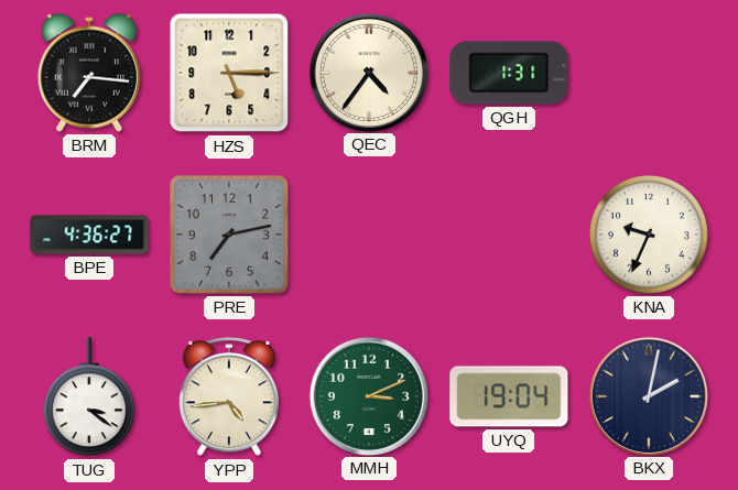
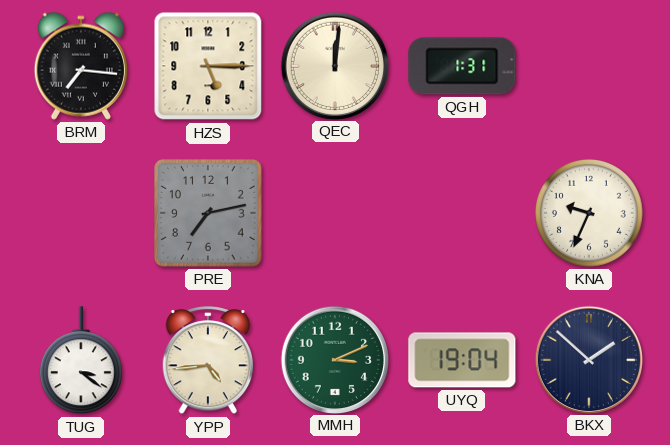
QEC: 4:36 -> 12:01 (334, 65)
BPE: 4:36 -> none (89, 235)
BKX: 2:02 -> 1:52 (588, 359)
